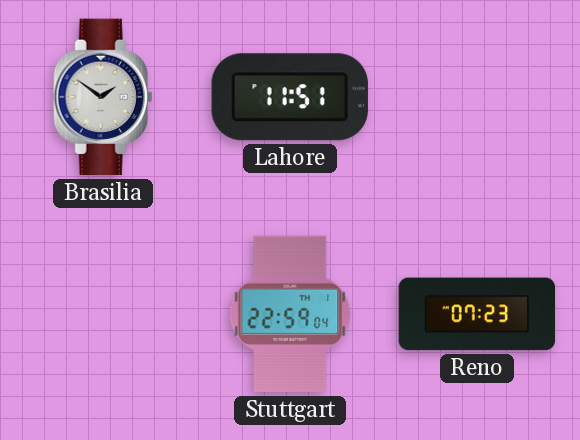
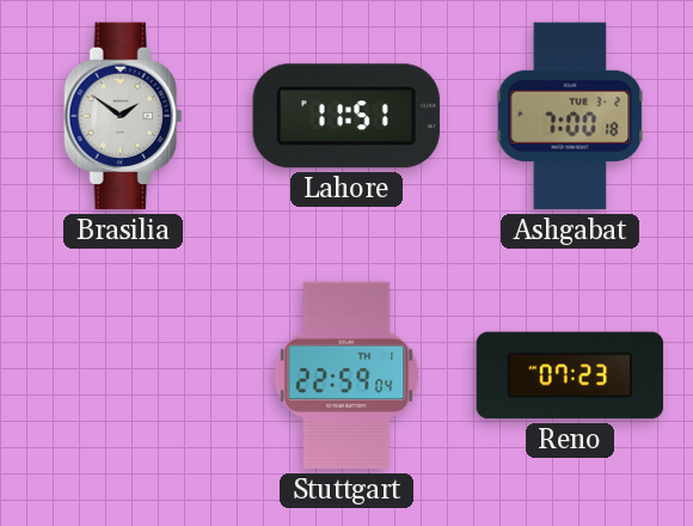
Ashgabat: none -> 7:00 (570, 116)
